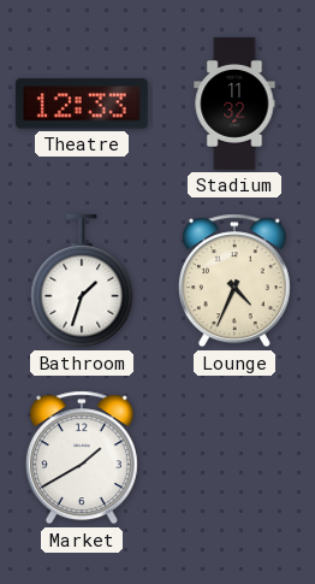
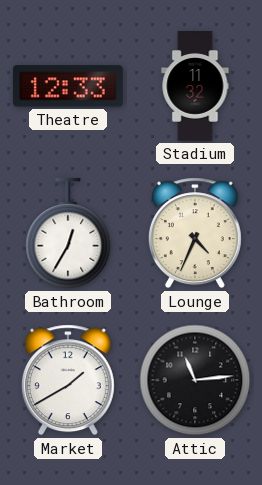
Bathroom: 1:33 -> 12:35 (68, 233)
Attic: none -> 11:14 (195, 380)
